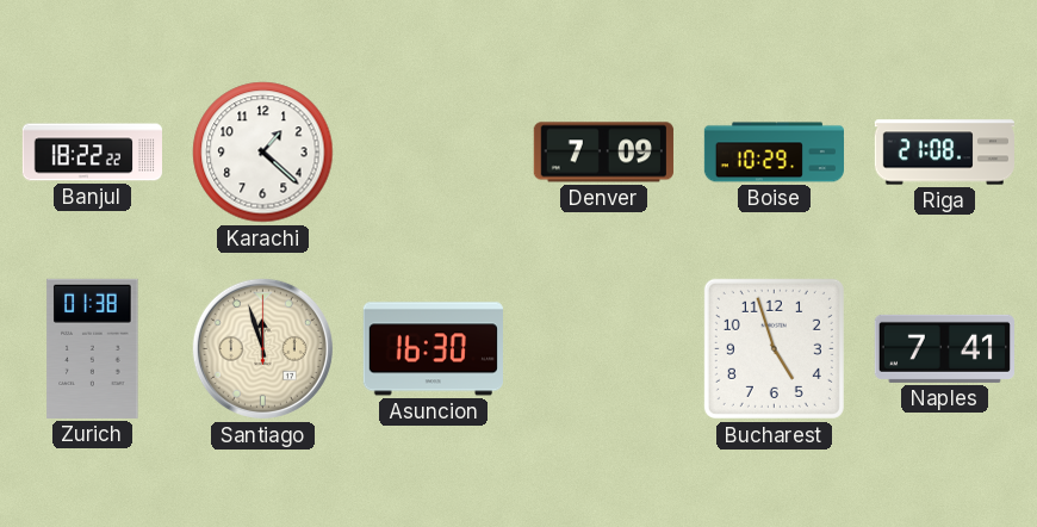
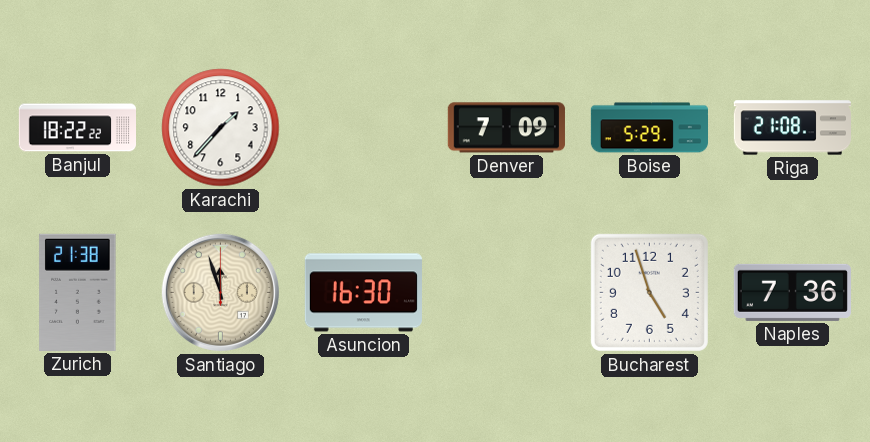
Karachi: 1:22 -> 1:37 (221, 128)
Boise: 10:29 -> 5:29 (649, 128)
Zurich: 01:38 -> 21:38 (78, 292)
Naples: 7:41 -> 7:36 (792, 292)
